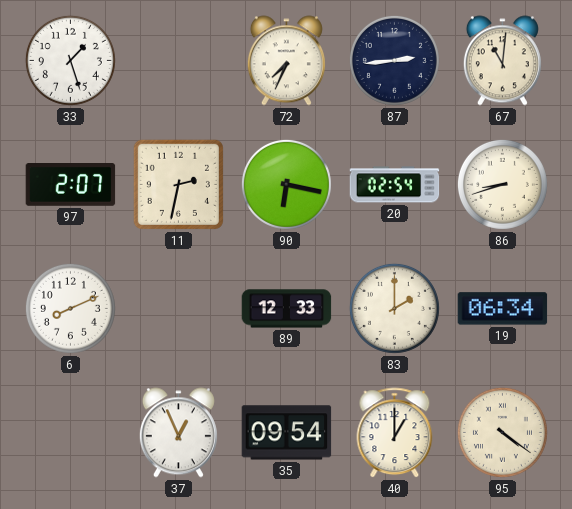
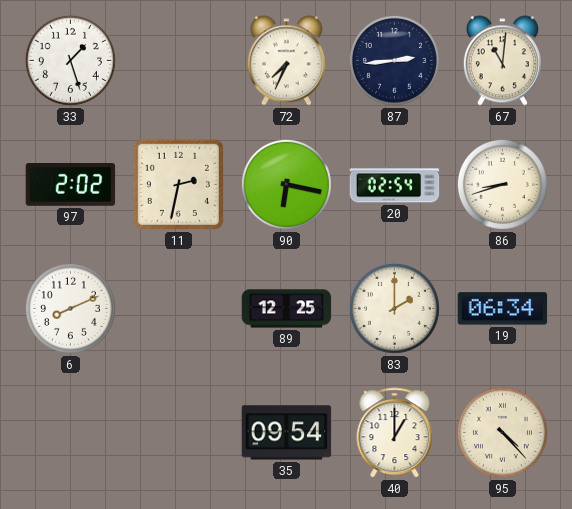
97: 2:07 -> 2:02 (71, 185)
89: 12:33 -> 12:25 (287, 309)
37: 12:56 -> none (178, 433)
95: 4:21 -> 4:23 (502, 432)
